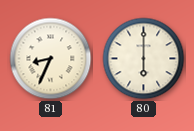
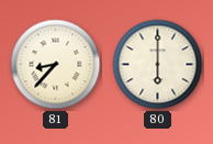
81: 8:34 -> 8:37 (56, 65)
